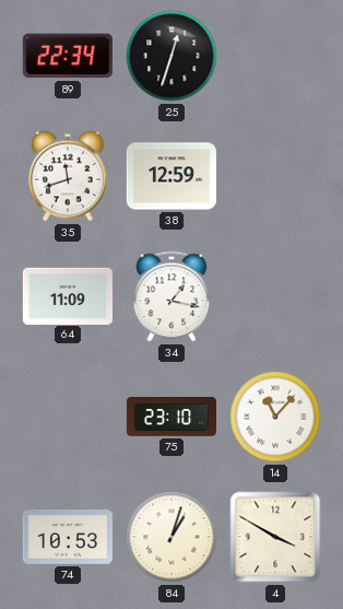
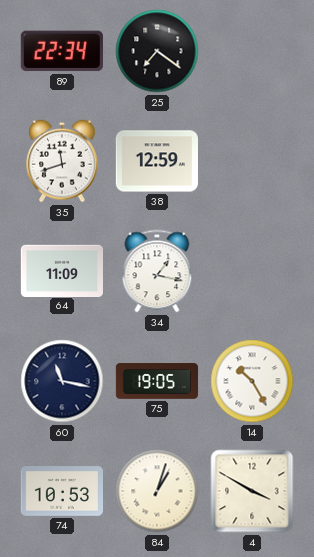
25: 12:33 -> 7:21 (157, 51)
60: none -> 11:17 (62, 381)
75: 23:10 -> 19:05 (156, 381)
14: 11:07 -> 10:25 (252, 381)
